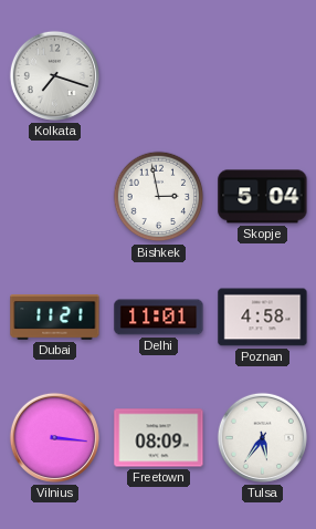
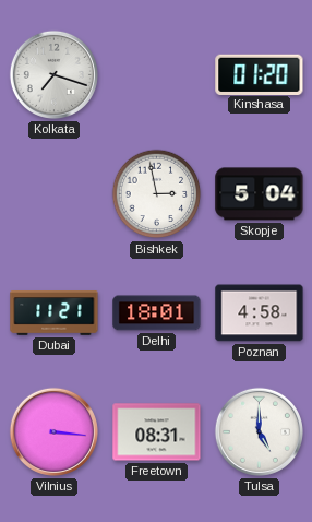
Kinshasa: none -> 01:20 (260, 74)
Delhi: 11:01 -> 18:01 (157, 313)
Freetown: 08:09 -> 08:31 (157, 432)
Tulsa: 5:36 -> 5:00 (259, 431)
